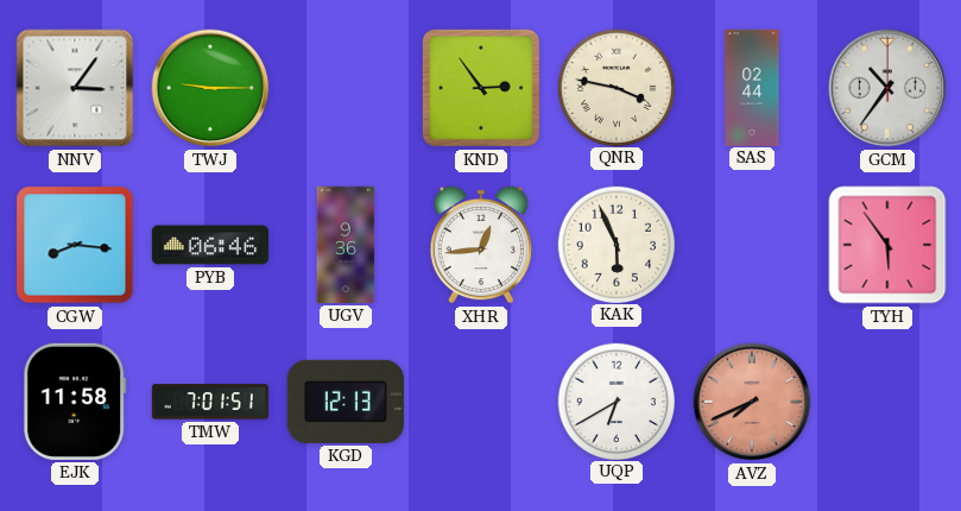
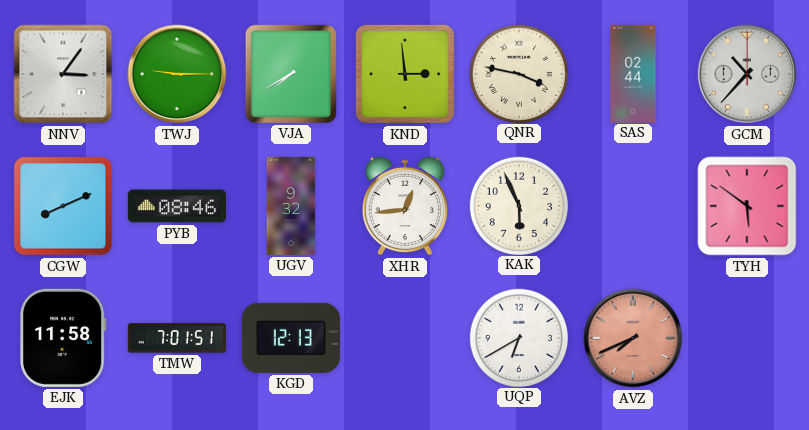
VJA: none -> 7:40 (291, 74)
KND: 2:54 -> 2:59 (405, 74)
GCM: 10:36 -> 10:37 (747, 74)
CGW: 8:16 -> 8:11 (63, 206)
PYB: 06:46 -> 08:46 (177, 206)
UGV: 9:36 -> 9:32 (291, 206)
TYH: 5:54 -> 5:51 (747, 206)
